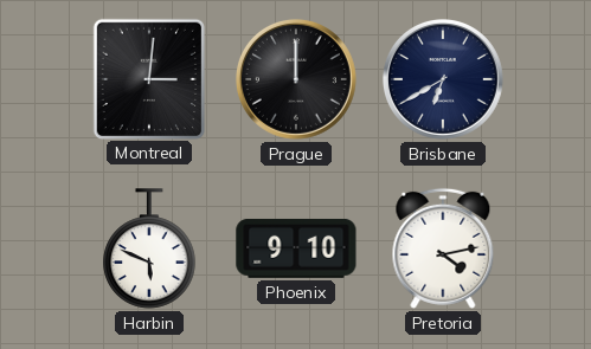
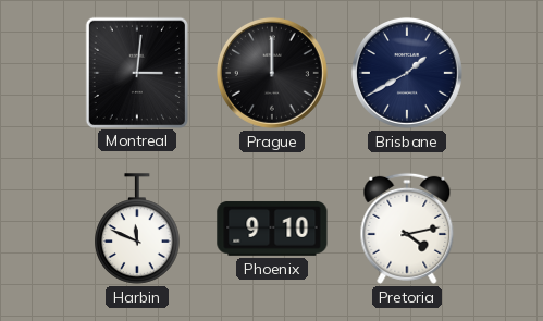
Brisbane: 6:40 -> 1:40 (407, 73)
Harbin: 5:49 -> 11:49 (137, 229)
